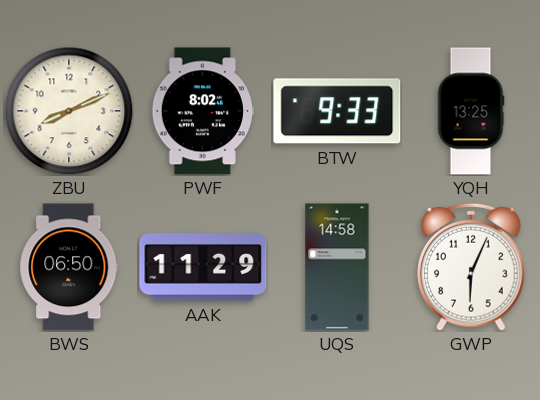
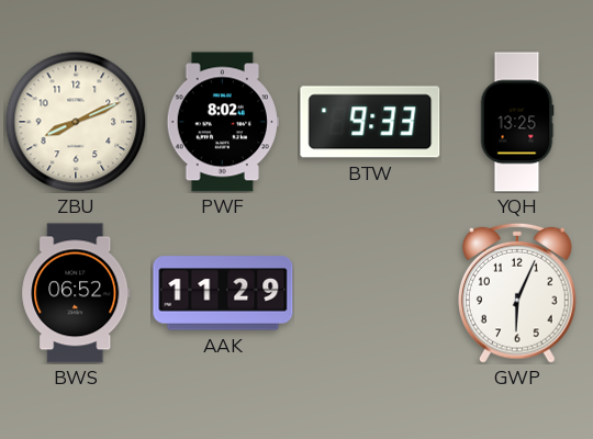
BWS: 06:50 -> 06:52 (76, 293)
UQS: 14:58 -> none (337, 267)
